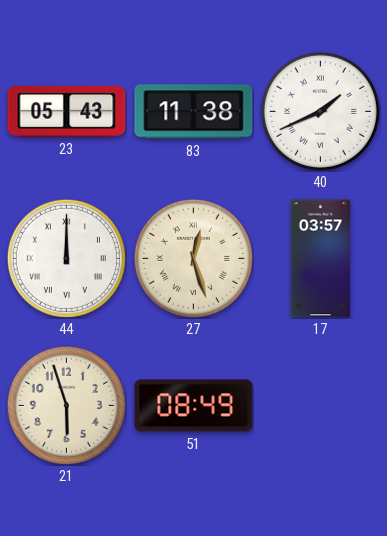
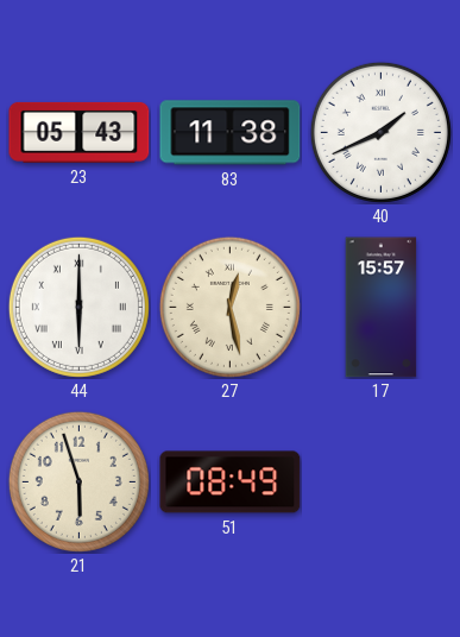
44: 12:00 -> 6:00 (78, 307)
27: 12:27 -> 12:28 (229, 307)
17: 03:57 -> 15:57 (382, 308)
